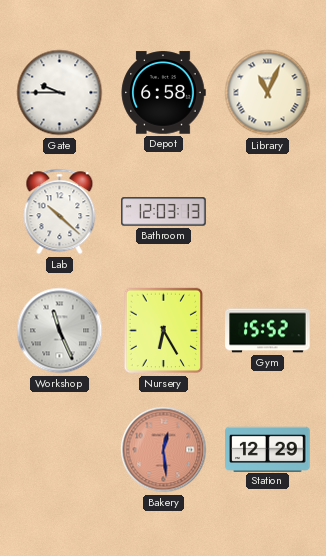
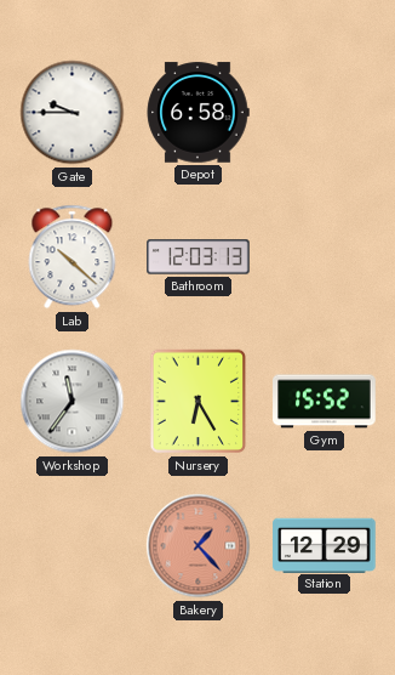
Library: 11:04 -> none (268, 93)
Workshop: 11:26 -> 11:36 (73, 402)
Bakery: 12:29 -> 1:23 (199, 546)
